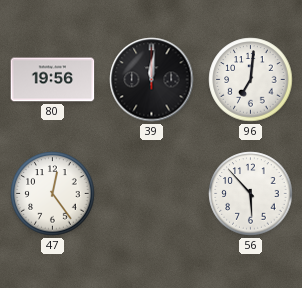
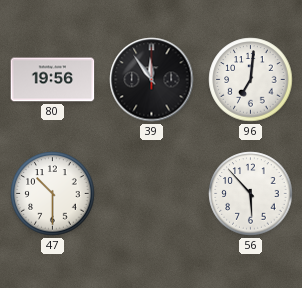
39: 12:01 -> 11:54 (152, 80)
47: 12:24 -> 10:30 (53, 194)
